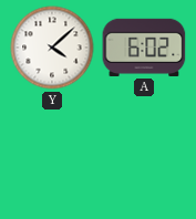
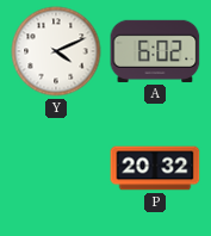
Y: 4:08 -> 4:11 (56, 51)
P: none -> 20:32 (155, 168)
